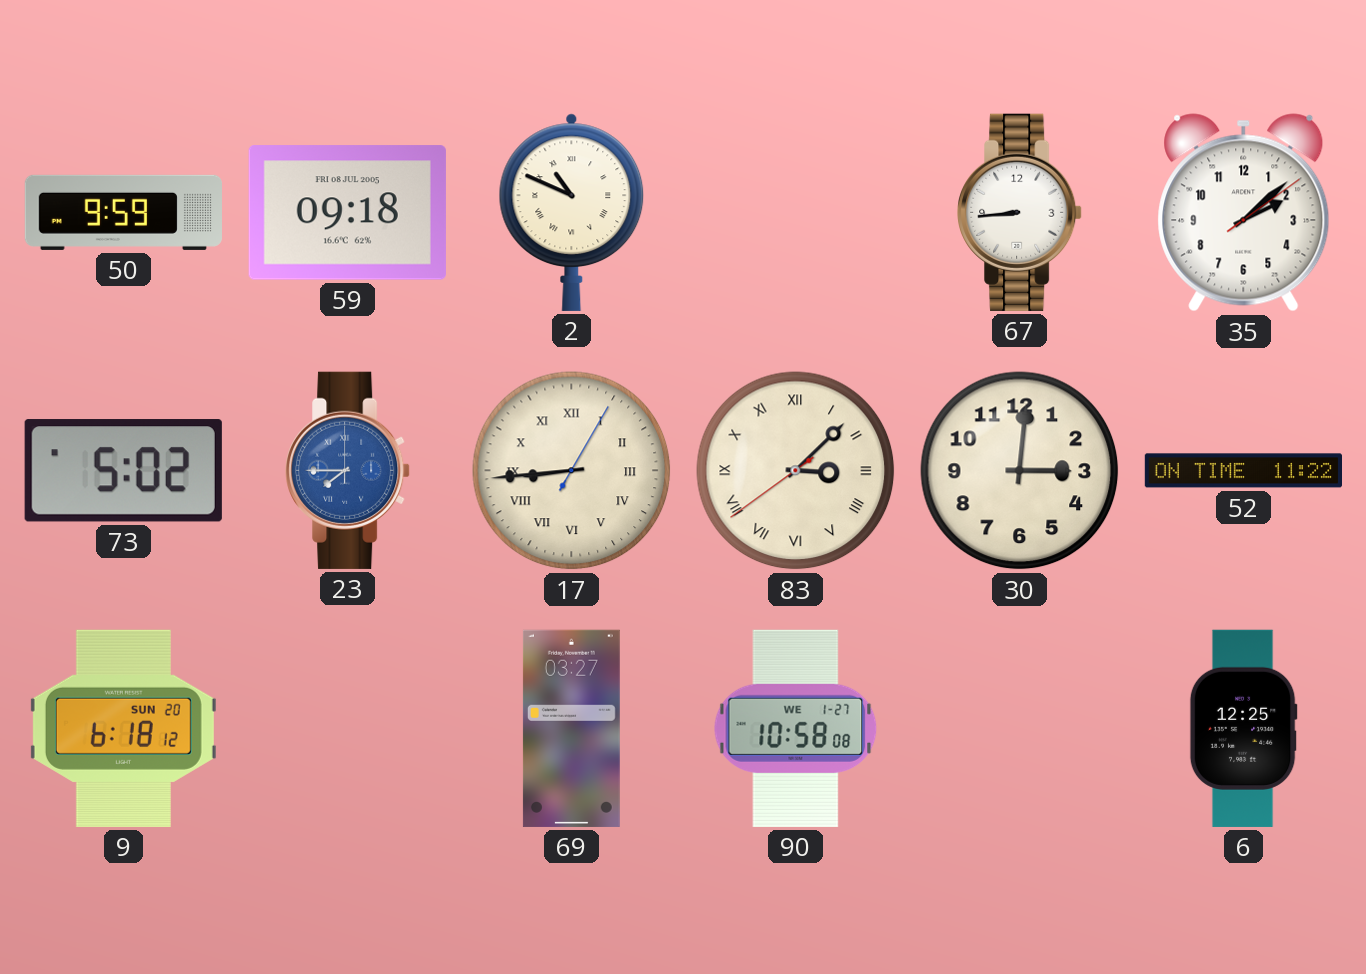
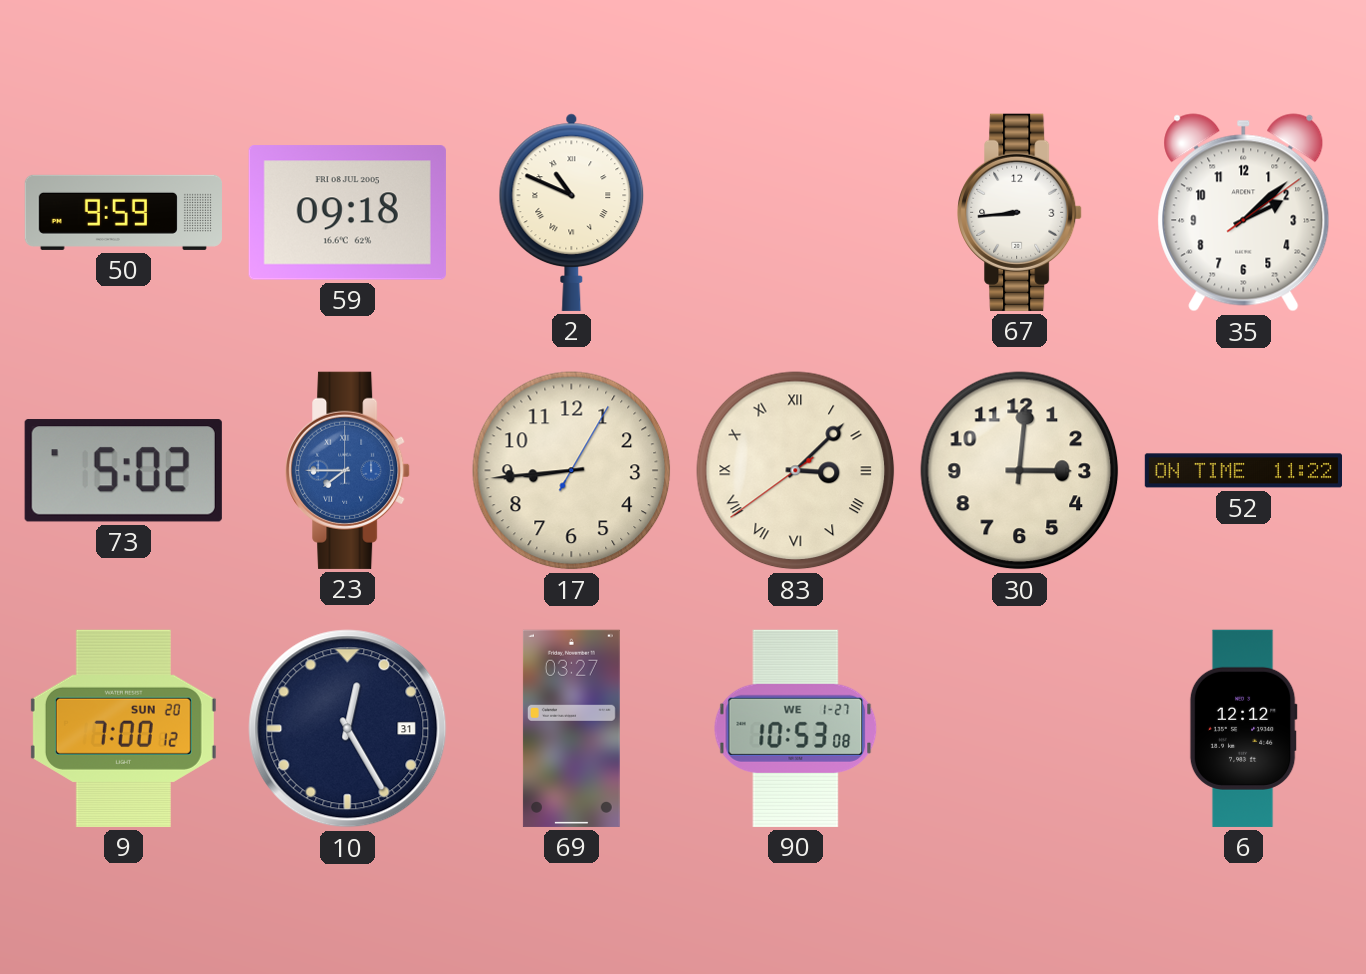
17 numerals: Roman -> Arabic (572, 471)
9: 6:18 -> 7:00 (123, 728)
10: none -> 12:25 (348, 729)
90: 10:58 -> 10:53 (796, 728)
6: 12:25 -> 12:12 (1243, 728)
